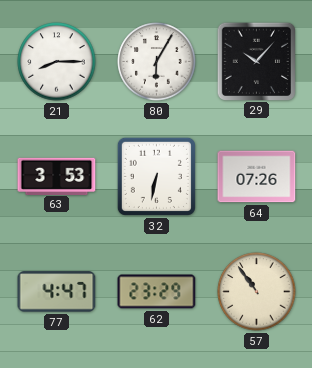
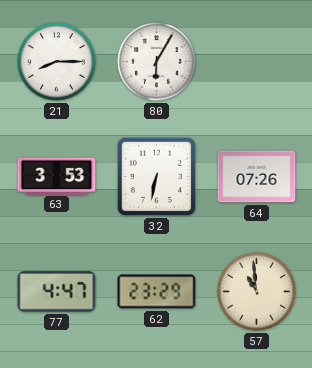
29: 10:07 -> none (256, 61)
57: 10:54 -> 10:59 (257, 292)
